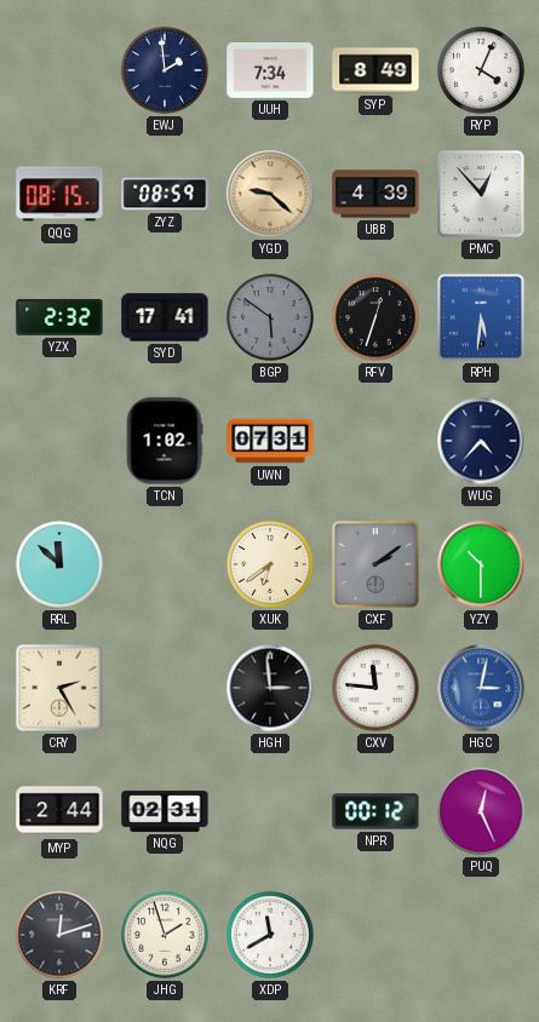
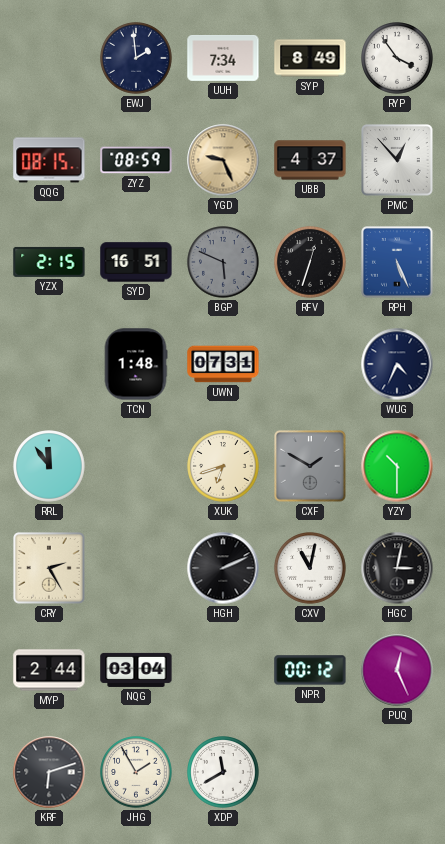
RYP: 4:04 -> 3:54 (397, 58)
YGD: 9:22 -> 9:26 (223, 160)
UBB: 4:39 -> 4:37 (310, 160)
YZX: 2:32 -> 2:15 (49, 262)
SYD: 17:41 -> 16:51 (136, 262)
BGP: 5:51 -> 5:49 (223, 262)
RPH: 5:31 -> 5:26 (397, 262)
TCN: 1:02 -> 1:48 (136, 364)
WUG: 4:37 -> 4:34 (397, 364)
RRL: 11:52 -> 11:54 (49, 466)
XUK: 6:39 -> 6:42 (223, 466)
CXF: 2:09 -> 1:50 (310, 466)
HGH: 2:59 -> 2:11 (223, 568)
CXV: 11:46 -> 11:02 (310, 568)
HGC dial: blue -> black (397, 568)
NQG: 02:31 -> 03:04 (136, 670)
KRF: 12:12 -> 6:12 (49, 772)
JHG: 1:57 -> 1:55 (136, 772)
